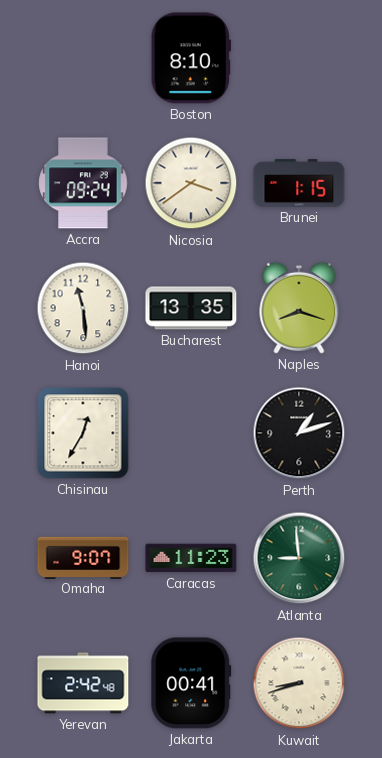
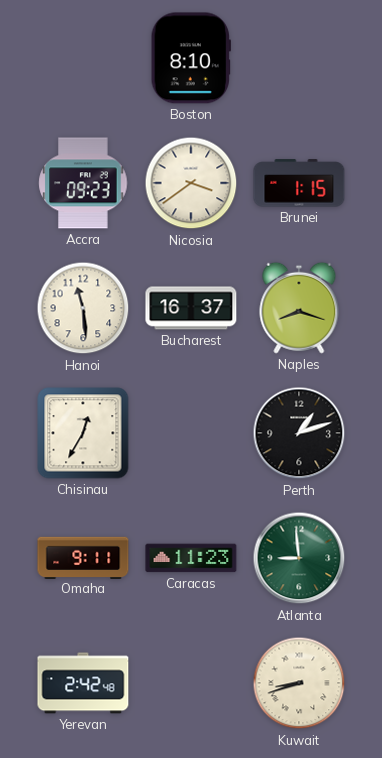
Accra: 09:24 -> 09:23 (83, 183)
Bucharest: 13:35 -> 16:37 (191, 308)
Omaha: 9:07 -> 9:11 (83, 557)
Jakarta: 00:41 -> none (191, 683)
